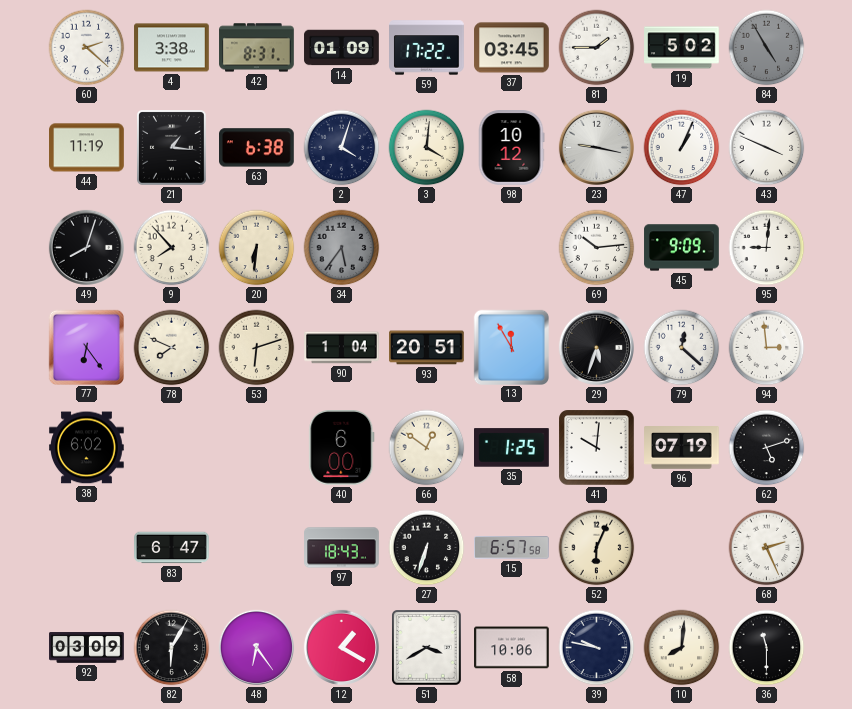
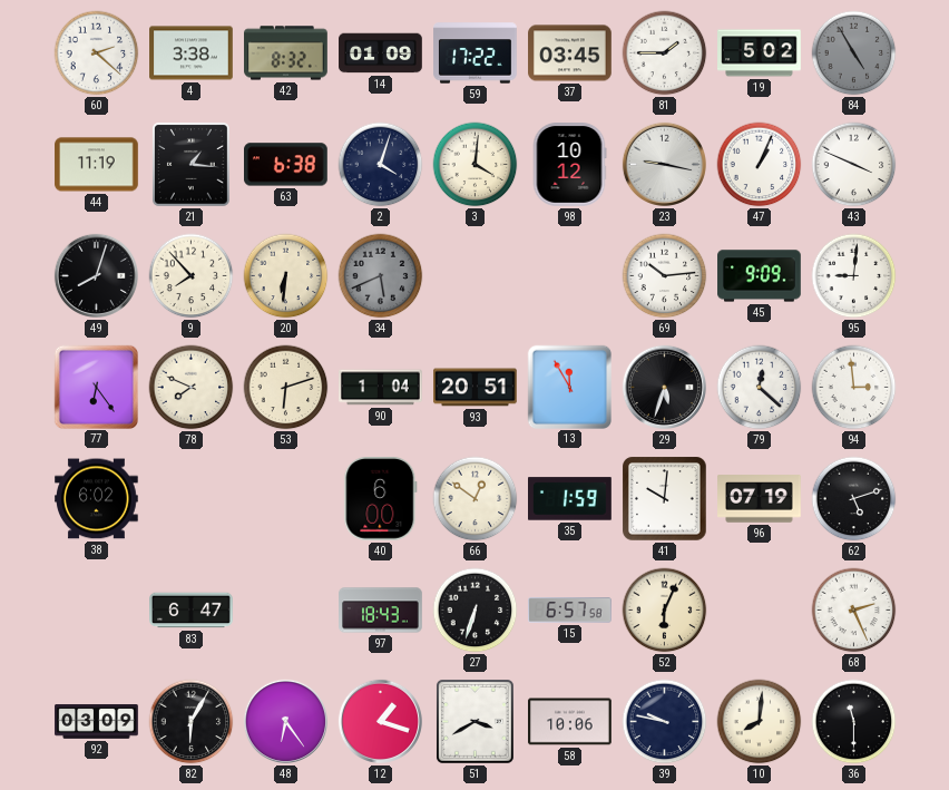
42: 8:31 -> 8:32 (286, 53)
34: 5:36 -> 5:41 (381, 276)
35: 1:25 -> 1:59 (570, 499)
12: 1:20 -> 1:18 (380, 721)
